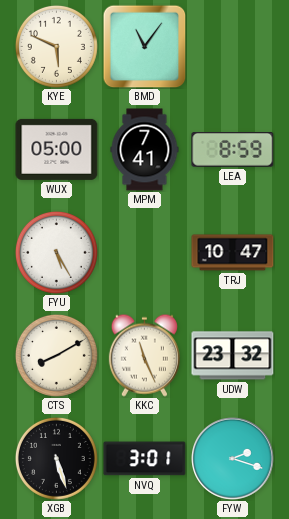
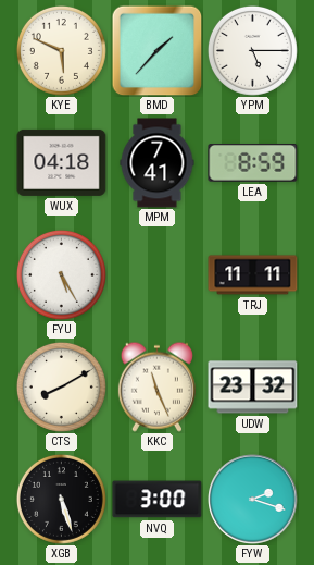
BMD: 11:06 -> 1:37 (156, 50)
YPM: none -> 5:15 (252, 50)
WUX: 05:00 -> 04:18 (62, 162)
TRJ: 10:47 -> 11:11 (253, 275)
NVQ: 3:01 -> 3:00 (158, 500)
